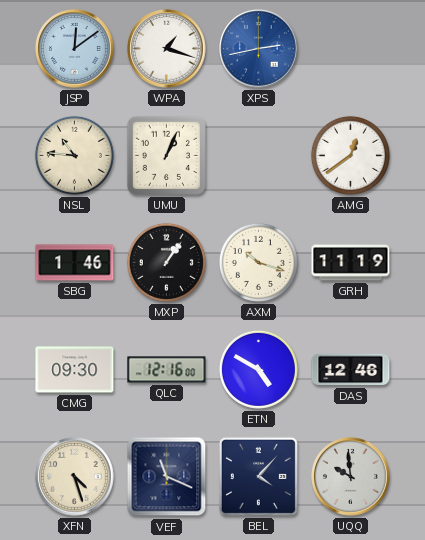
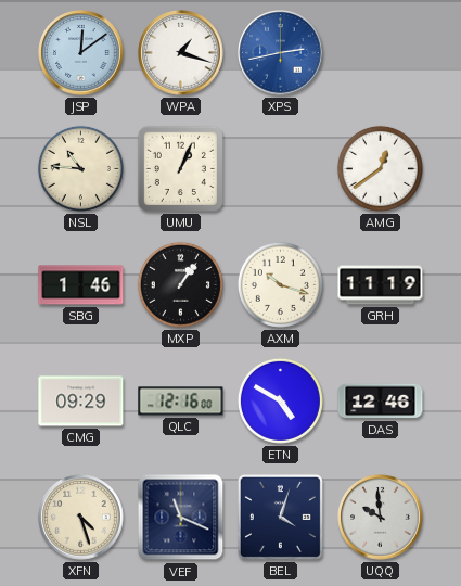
CMG: 09:30 -> 09:29 (81, 402)
BEL: 4:07 -> 4:03 (280, 517)
